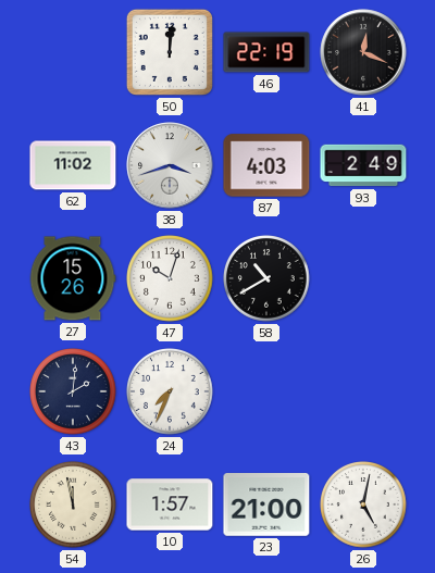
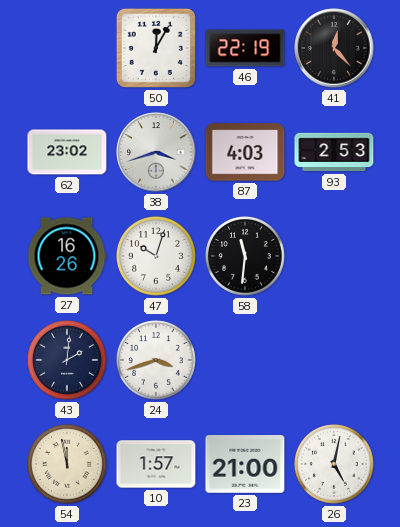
50: 12:01 -> 12:05 (156, 48)
41: 12:19 -> 12:23 (334, 48)
62: 11:02 -> 23:02 (67, 152)
93: 2:49 -> 2:53 (334, 152)
27: 15:26 -> 16:26 (67, 256)
58: 10:40 -> 11:31 (246, 257)
24: 7:34 -> 3:42 (157, 361)
